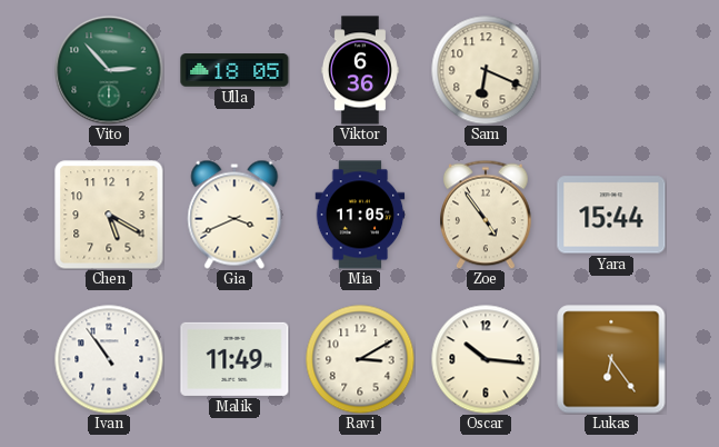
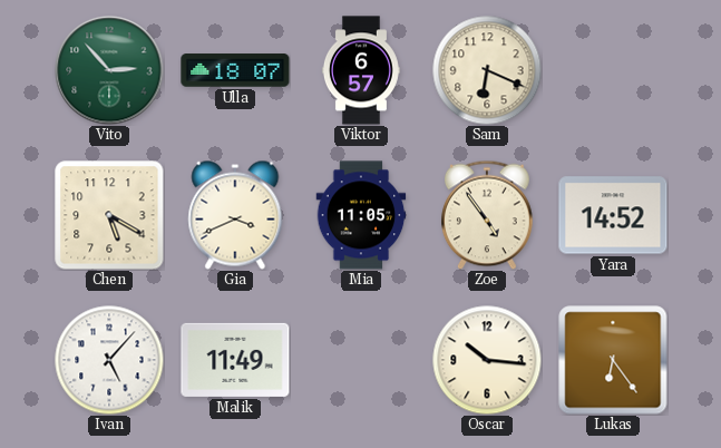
Ulla: 18:05 -> 18:07 (235, 70)
Viktor: 6:36 -> 6:57 (361, 70)
Yara: 15:44 -> 14:52 (613, 215)
Ivan: 10:54 -> 5:07 (109, 360)
Ravi: 3:10 -> none (360, 359)
